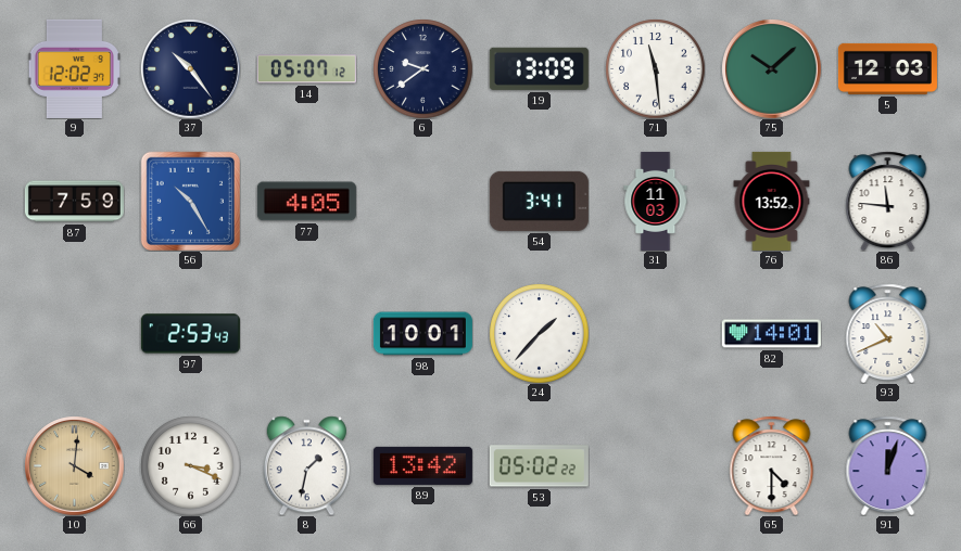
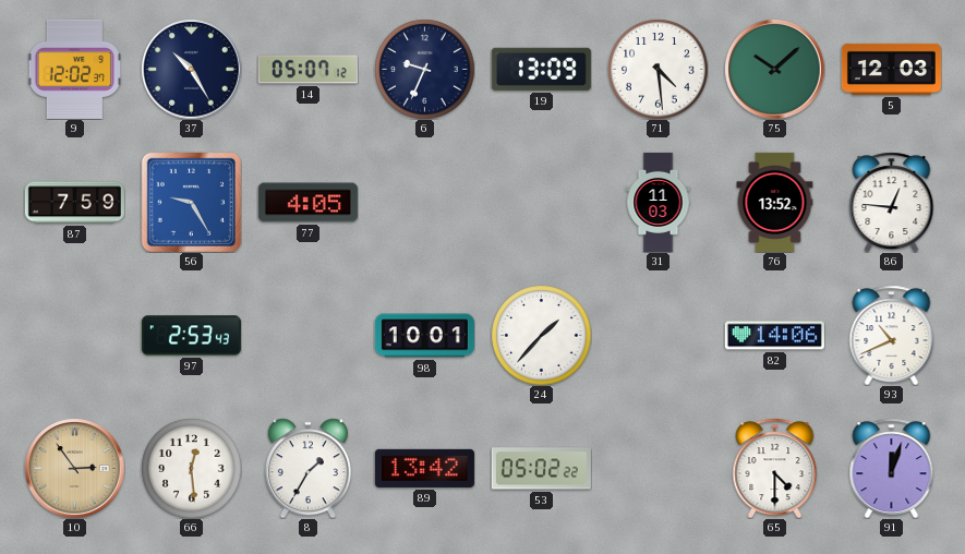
37: 10:24 -> 10:25 (191, 69)
6: 9:39 -> 9:34 (424, 69)
71: 11:29 -> 4:29 (658, 69)
56: 10:25 -> 9:25 (191, 202)
54: 3:41 -> none (539, 201)
86: 11:46 -> 12:46 (892, 202)
82: 14:01 -> 14:06 (774, 336)
10: 4:01 -> 2:54 (74, 468)
66: 3:19 -> 12:29 (191, 468)
8: 1:32 -> 1:35 (307, 468)
